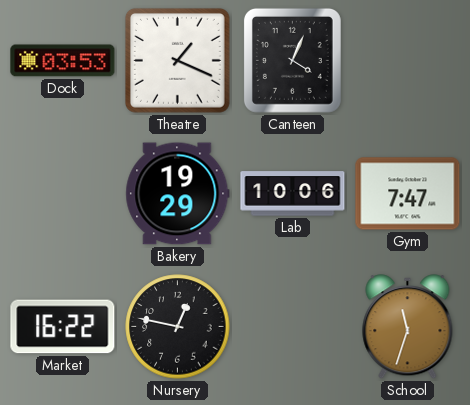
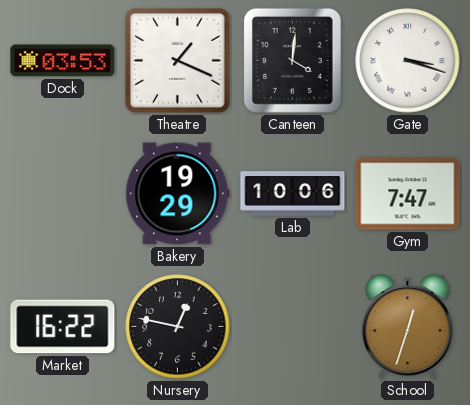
Canteen: 4:04 -> 4:01 (292, 60)
Gate: none -> 3:18 (408, 61)
School: 11:33 -> 12:33 (408, 327)
